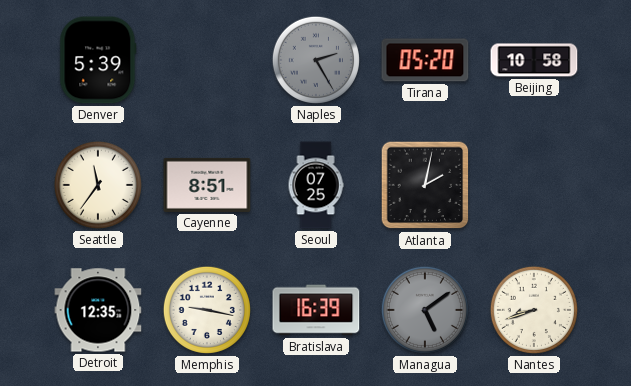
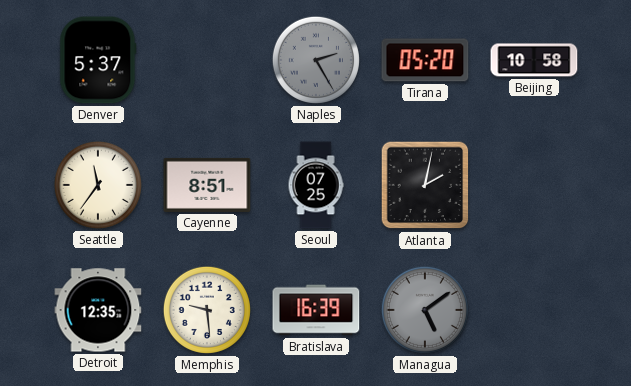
Denver: 5:39 -> 5:37 (98, 60)
Memphis: 9:17 -> 9:29 (207, 310)
Nantes: 8:42 -> none (534, 310)
